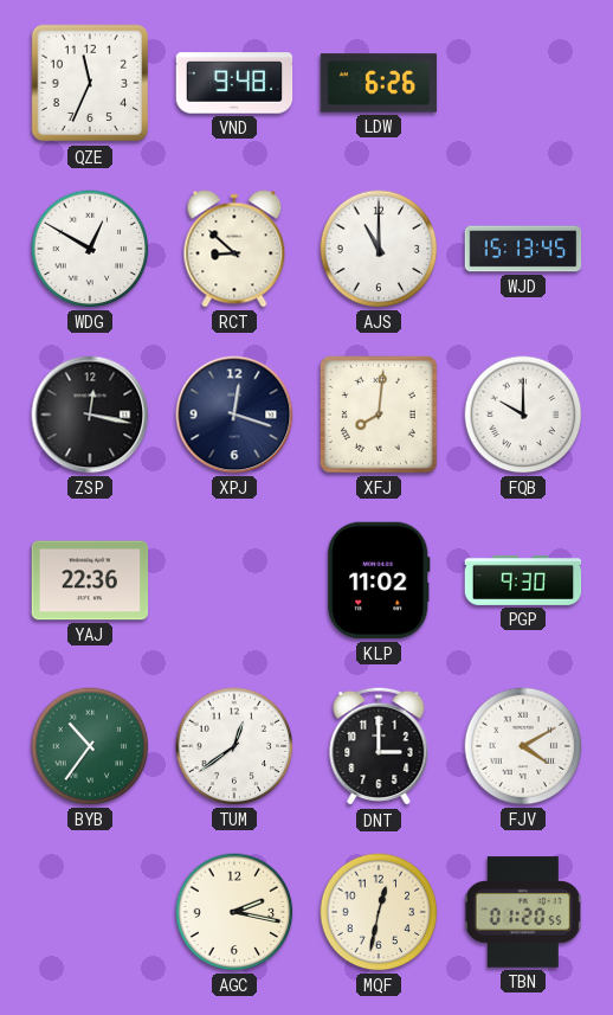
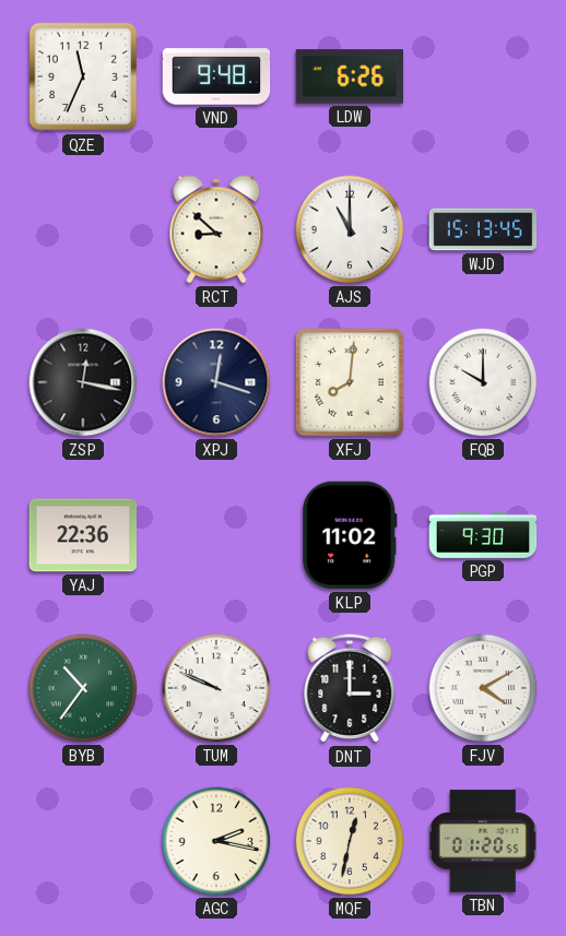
WDG: 12:50 -> none (90, 249)
TUM: 12:39 -> 9:49 (216, 688)
